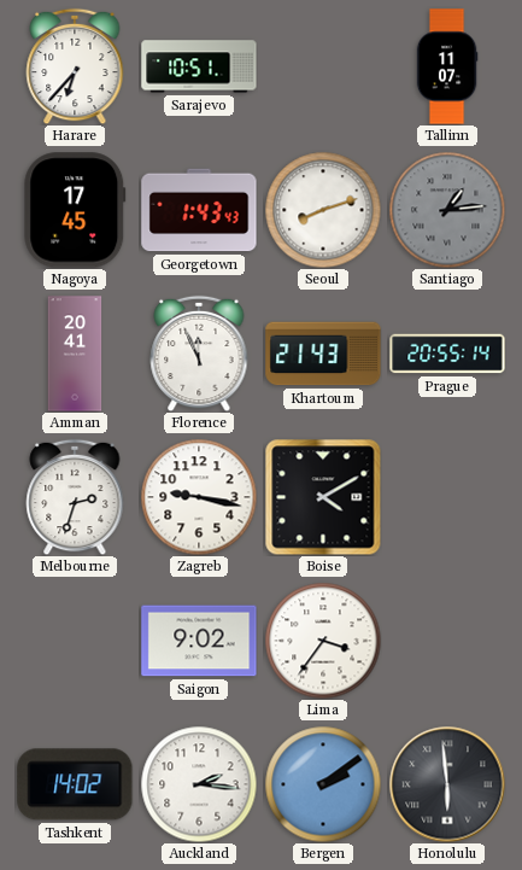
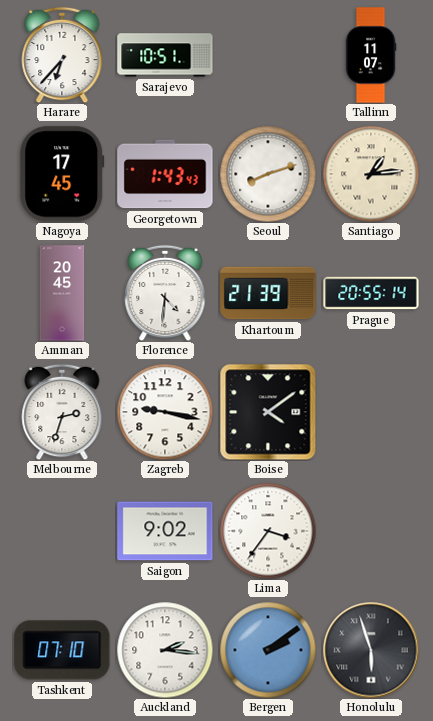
Santiago dial: grey -> cream (371, 174)
Amman: 20:41 -> 20:45 (62, 293)
Florence: 11:56 -> 4:31 (165, 293)
Khartoum: 21:43 -> 21:39 (268, 293)
Boise: 4:10 -> 4:09 (268, 412)
Tashkent: 14:02 -> 07:10 (62, 650)
Honolulu: 5:59 -> 5:57 (371, 650)
